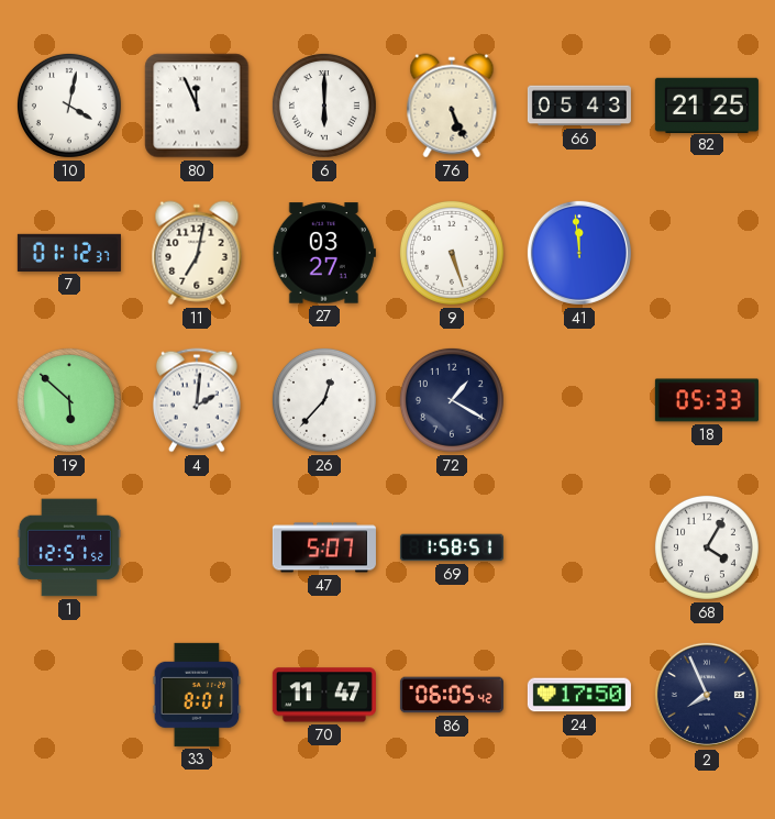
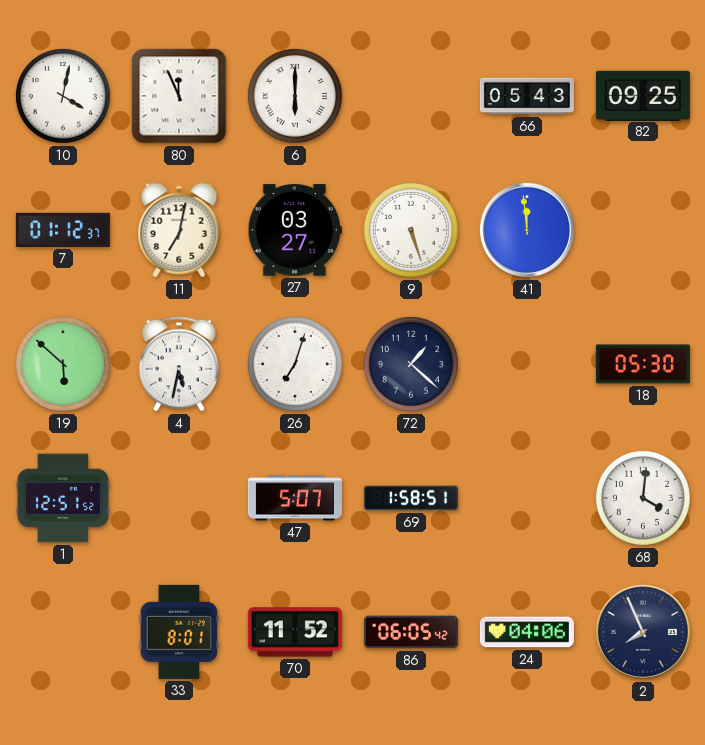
76: 5:26 -> none (452, 106)
82: 21:25 -> 09:25 (643, 95)
4: 2:01 -> 5:32 (179, 364)
26: 12:37 -> 7:03 (295, 364)
72: 1:20 -> 1:22 (411, 364)
18: 05:33 -> 05:30 (643, 364)
68: 4:05 -> 4:01 (643, 498)
70: 11:47 -> 11:52 (295, 632)
24: 17:50 -> 04:06 (527, 632)
